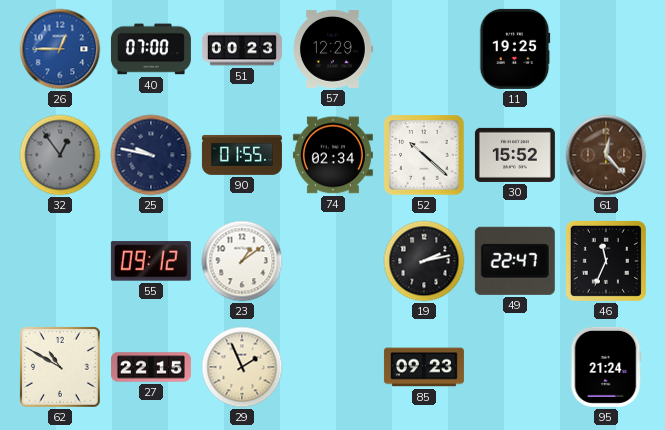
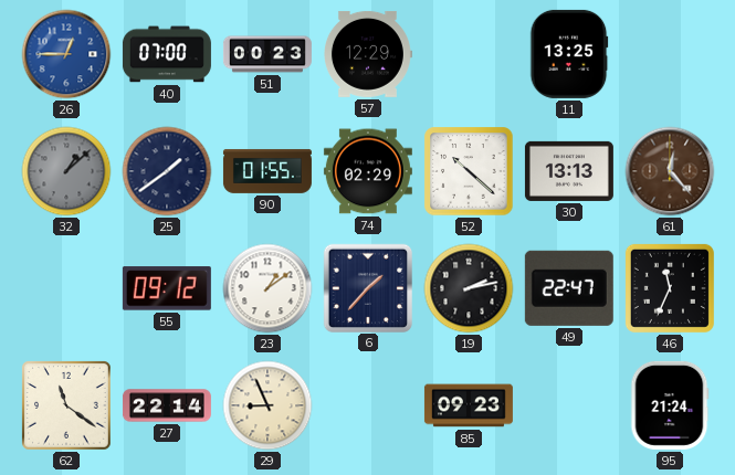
11: 19:25 -> 13:25 (569, 54)
32: 12:54 -> 1:08 (66, 171)
25: 9:47 -> 1:39 (167, 171)
74: 02:34 -> 02:29 (368, 171)
30: 15:52 -> 13:13 (569, 171)
6: none -> 1:37 (367, 287)
62: 10:50 -> 11:21 (67, 407)
27: 22:15 -> 22:14 (167, 405)
29: 1:56 -> 8:56 (267, 405)
